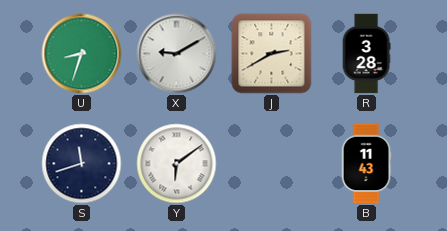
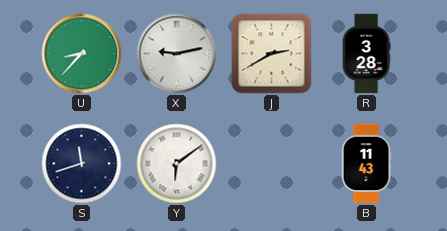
U: 8:33 -> 8:37 (82, 54)
X: 9:10 -> 9:13 (177, 54)
